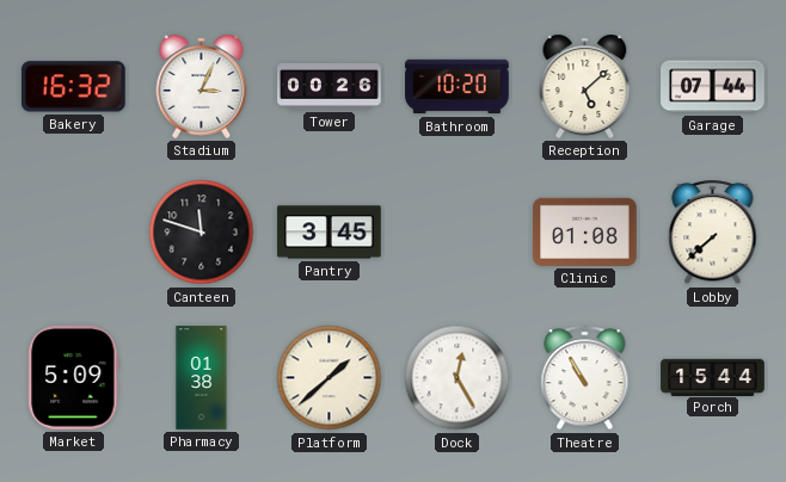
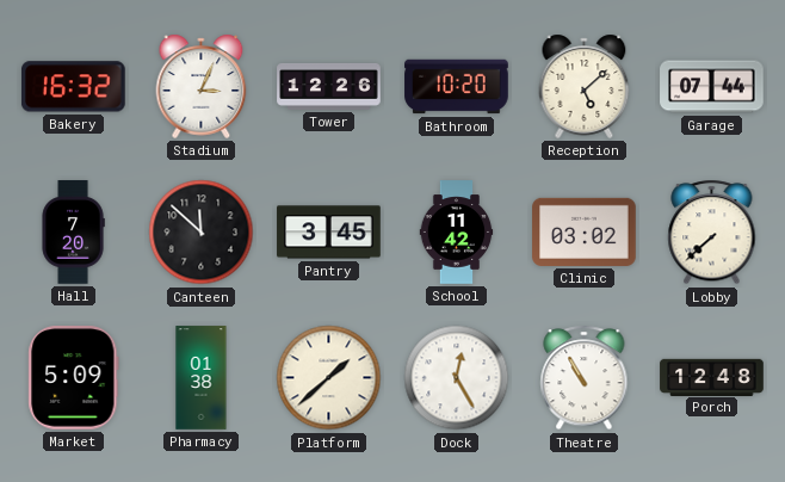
Tower: 00:26 -> 12:26 (329, 86)
Hall: none -> 7:20 (73, 233)
Canteen: 11:48 -> 11:52 (202, 233)
School: none -> 11:42 (457, 233)
Clinic: 01:08 -> 03:02 (585, 231)
Porch: 15:44 -> 12:48 (712, 377)
